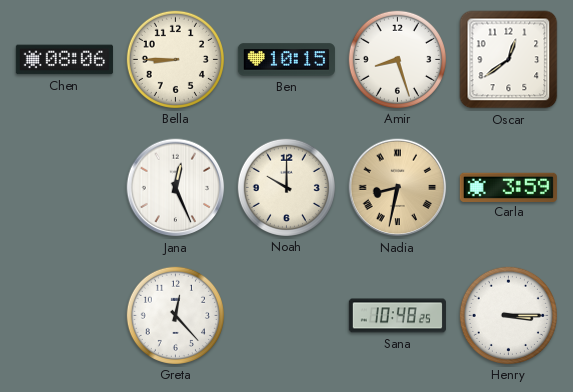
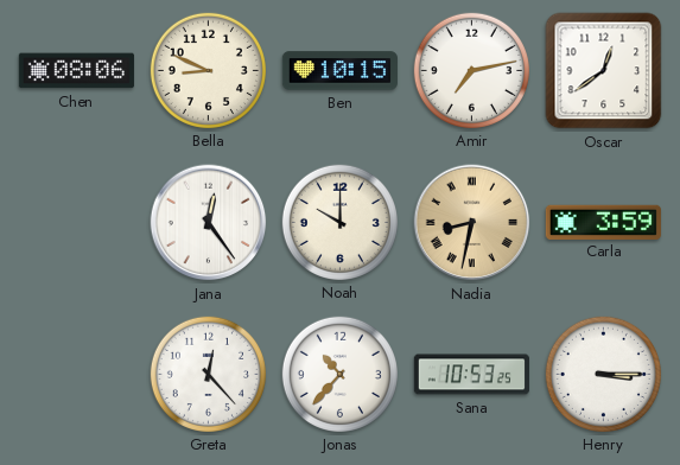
Bella: 8:45 -> 8:49 (208, 70)
Amir: 8:27 -> 7:13 (471, 70)
Jana: 12:26 -> 12:24 (209, 223)
Jonas: none -> 10:37 (339, 374)
Sana: 10:48 -> 10:53 (471, 375)
